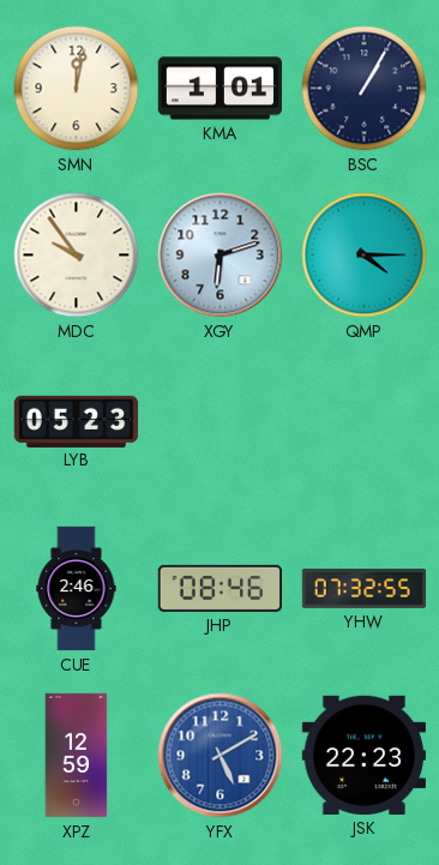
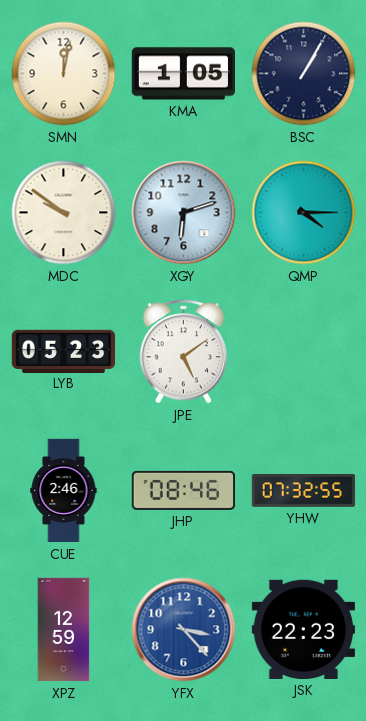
KMA: 1:01 -> 1:05 (184, 74)
MDC: 9:54 -> 9:51 (64, 213)
JPE: none -> 5:09 (184, 352)
YFX: 5:10 -> 3:23 (184, 630)
